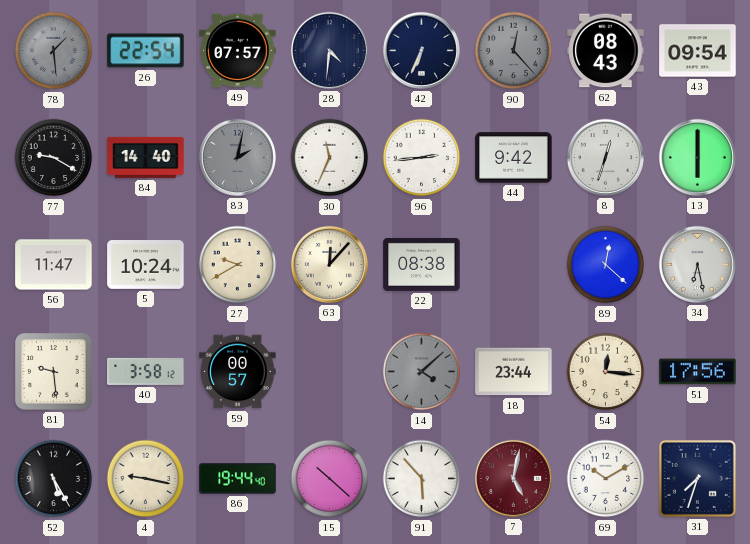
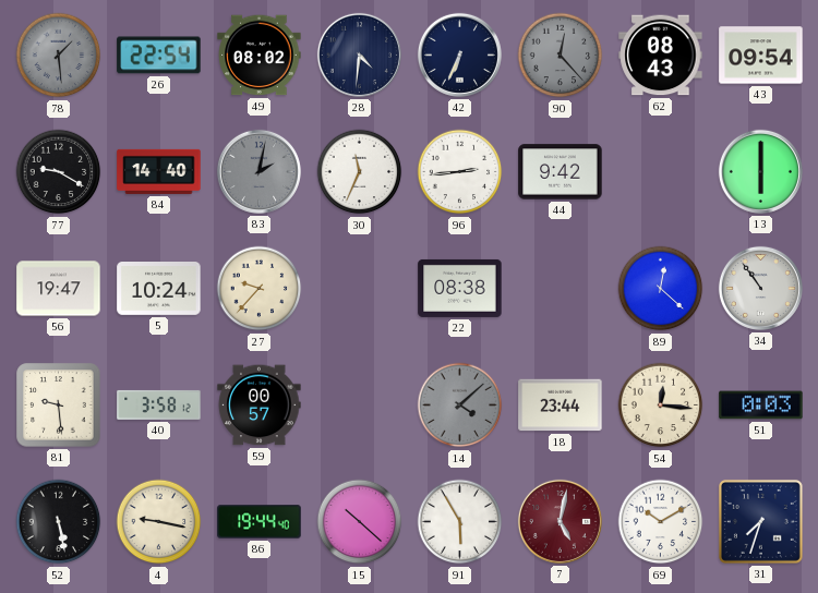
49: 07:57 -> 08:02 (260, 56)
8: 12:33 -> none (605, 157)
56: 11:47 -> 19:47 (59, 289)
27: 9:40 -> 9:37 (260, 289)
63: 12:07 -> none (329, 264)
34: 6:28 -> 10:54 (760, 288)
51: 17:56 -> 0:03 (761, 406)
52: 5:25 -> 5:28 (59, 522)
91: 5:53 -> 5:55 (460, 522)
